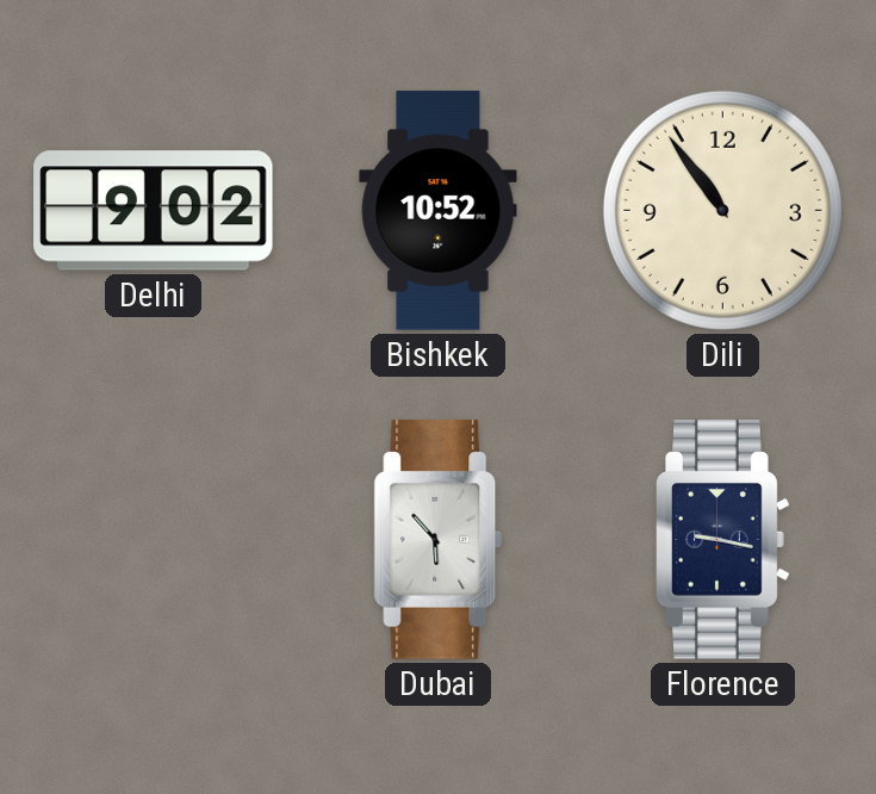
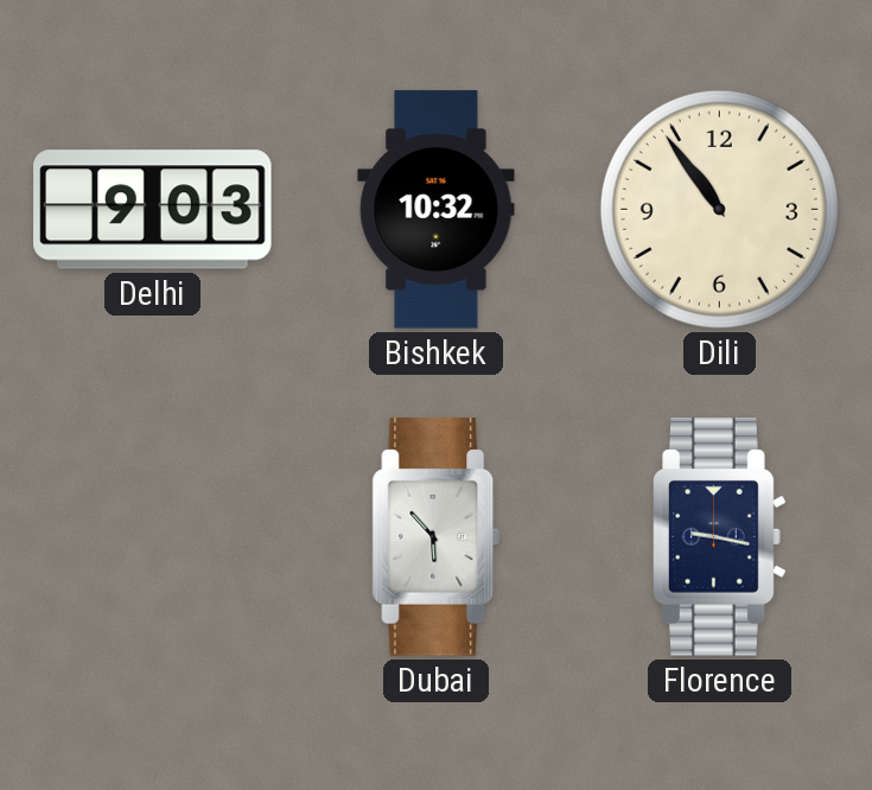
Delhi: 9:02 -> 9:03 (153, 210)
Bishkek: 10:52 -> 10:32 (437, 210)
